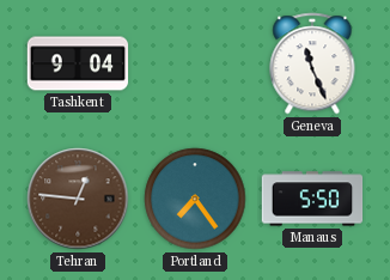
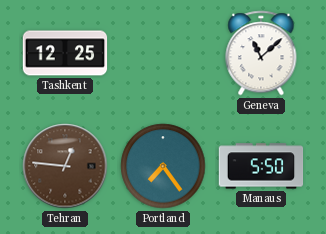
Tashkent: 9:04 -> 12:25 (65, 53)
Geneva: 11:26 -> 11:08 (261, 53)
